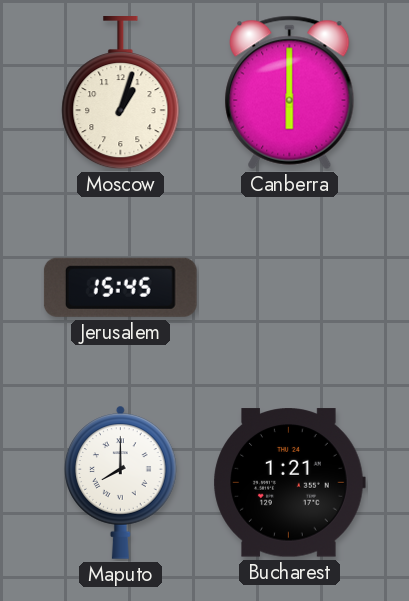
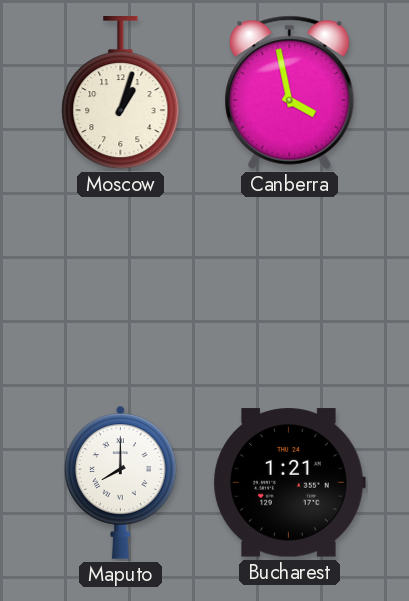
Canberra: 6:00 -> 3:58 (290, 92)
Jerusalem: 15:45 -> none (120, 287)
